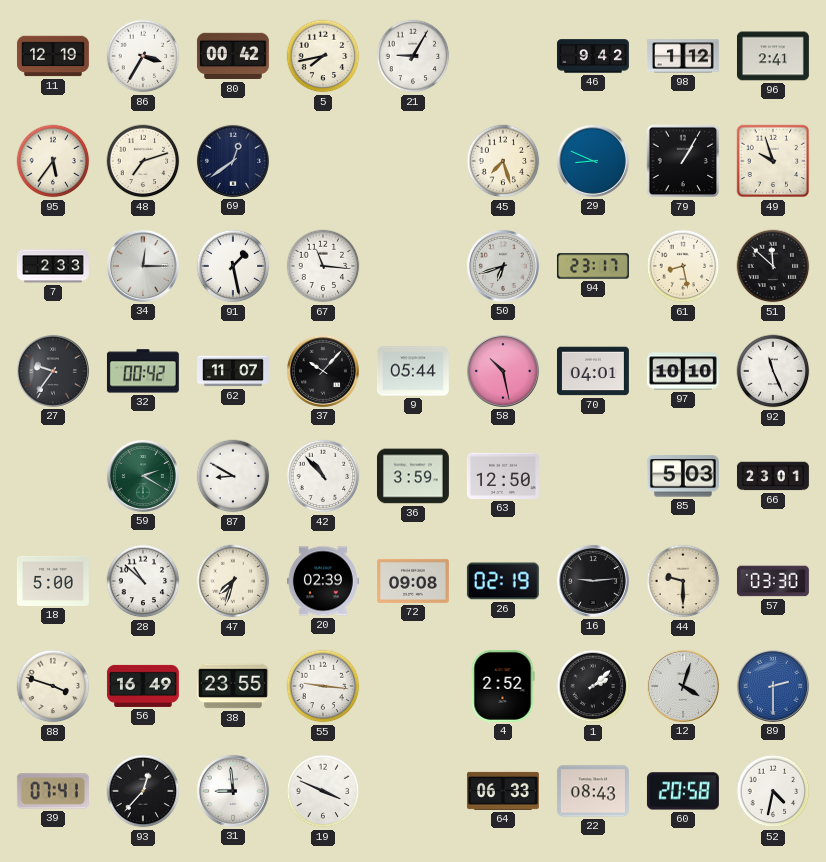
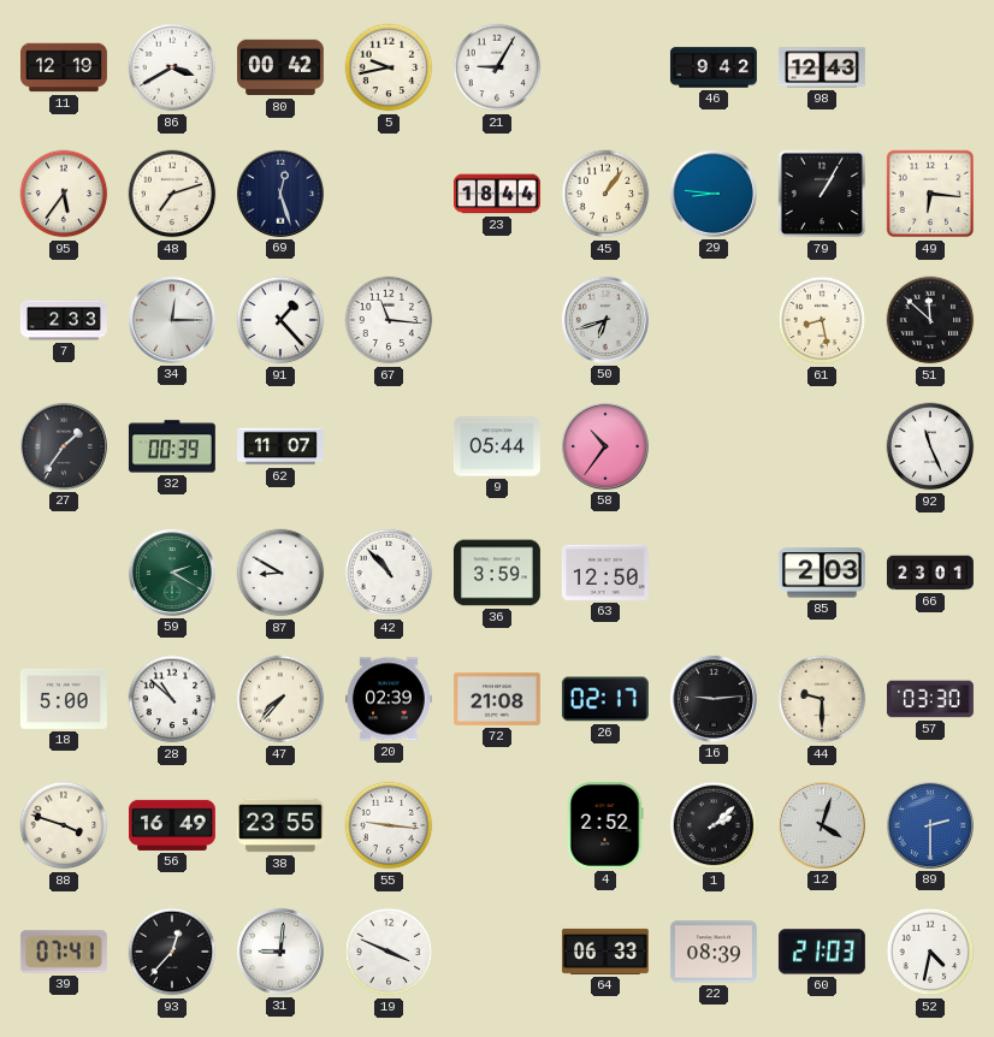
86: 3:35 -> 3:40 (172, 67)
5: 7:43 -> 9:43 (389, 67)
98: 1:12 -> 12:43 (822, 67)
96: 2:41 -> none (773, 56)
69: 12:39 -> 12:27 (280, 194)
23: none -> 18:44 (497, 194)
45: 7:27 -> 1:06 (605, 194)
29: 8:49 -> 8:46 (714, 194)
49: 9:57 -> 6:16 (930, 194)
91: 1:28 -> 1:23 (280, 320)
94: 23:17 -> none (593, 266)
27: 9:36 -> 1:36 (64, 446)
32: 00:42 -> 00:39 (172, 446)
37: 10:07 -> none (323, 371)
58: 10:28 -> 10:36 (605, 446)
70: 04:01 -> none (593, 371)
97: 10:10 -> none (683, 371)
85: 5:03 -> 2:03 (822, 573)
47: 7:33 -> 7:37 (280, 699)
72: 09:08 -> 21:08 (497, 699)
26: 02:19 -> 02:17 (605, 699)
31: 8:59 -> 9:01 (280, 952)
22: 08:43 -> 08:39 (714, 952)
60: 20:58 -> 21:03 (822, 952)
